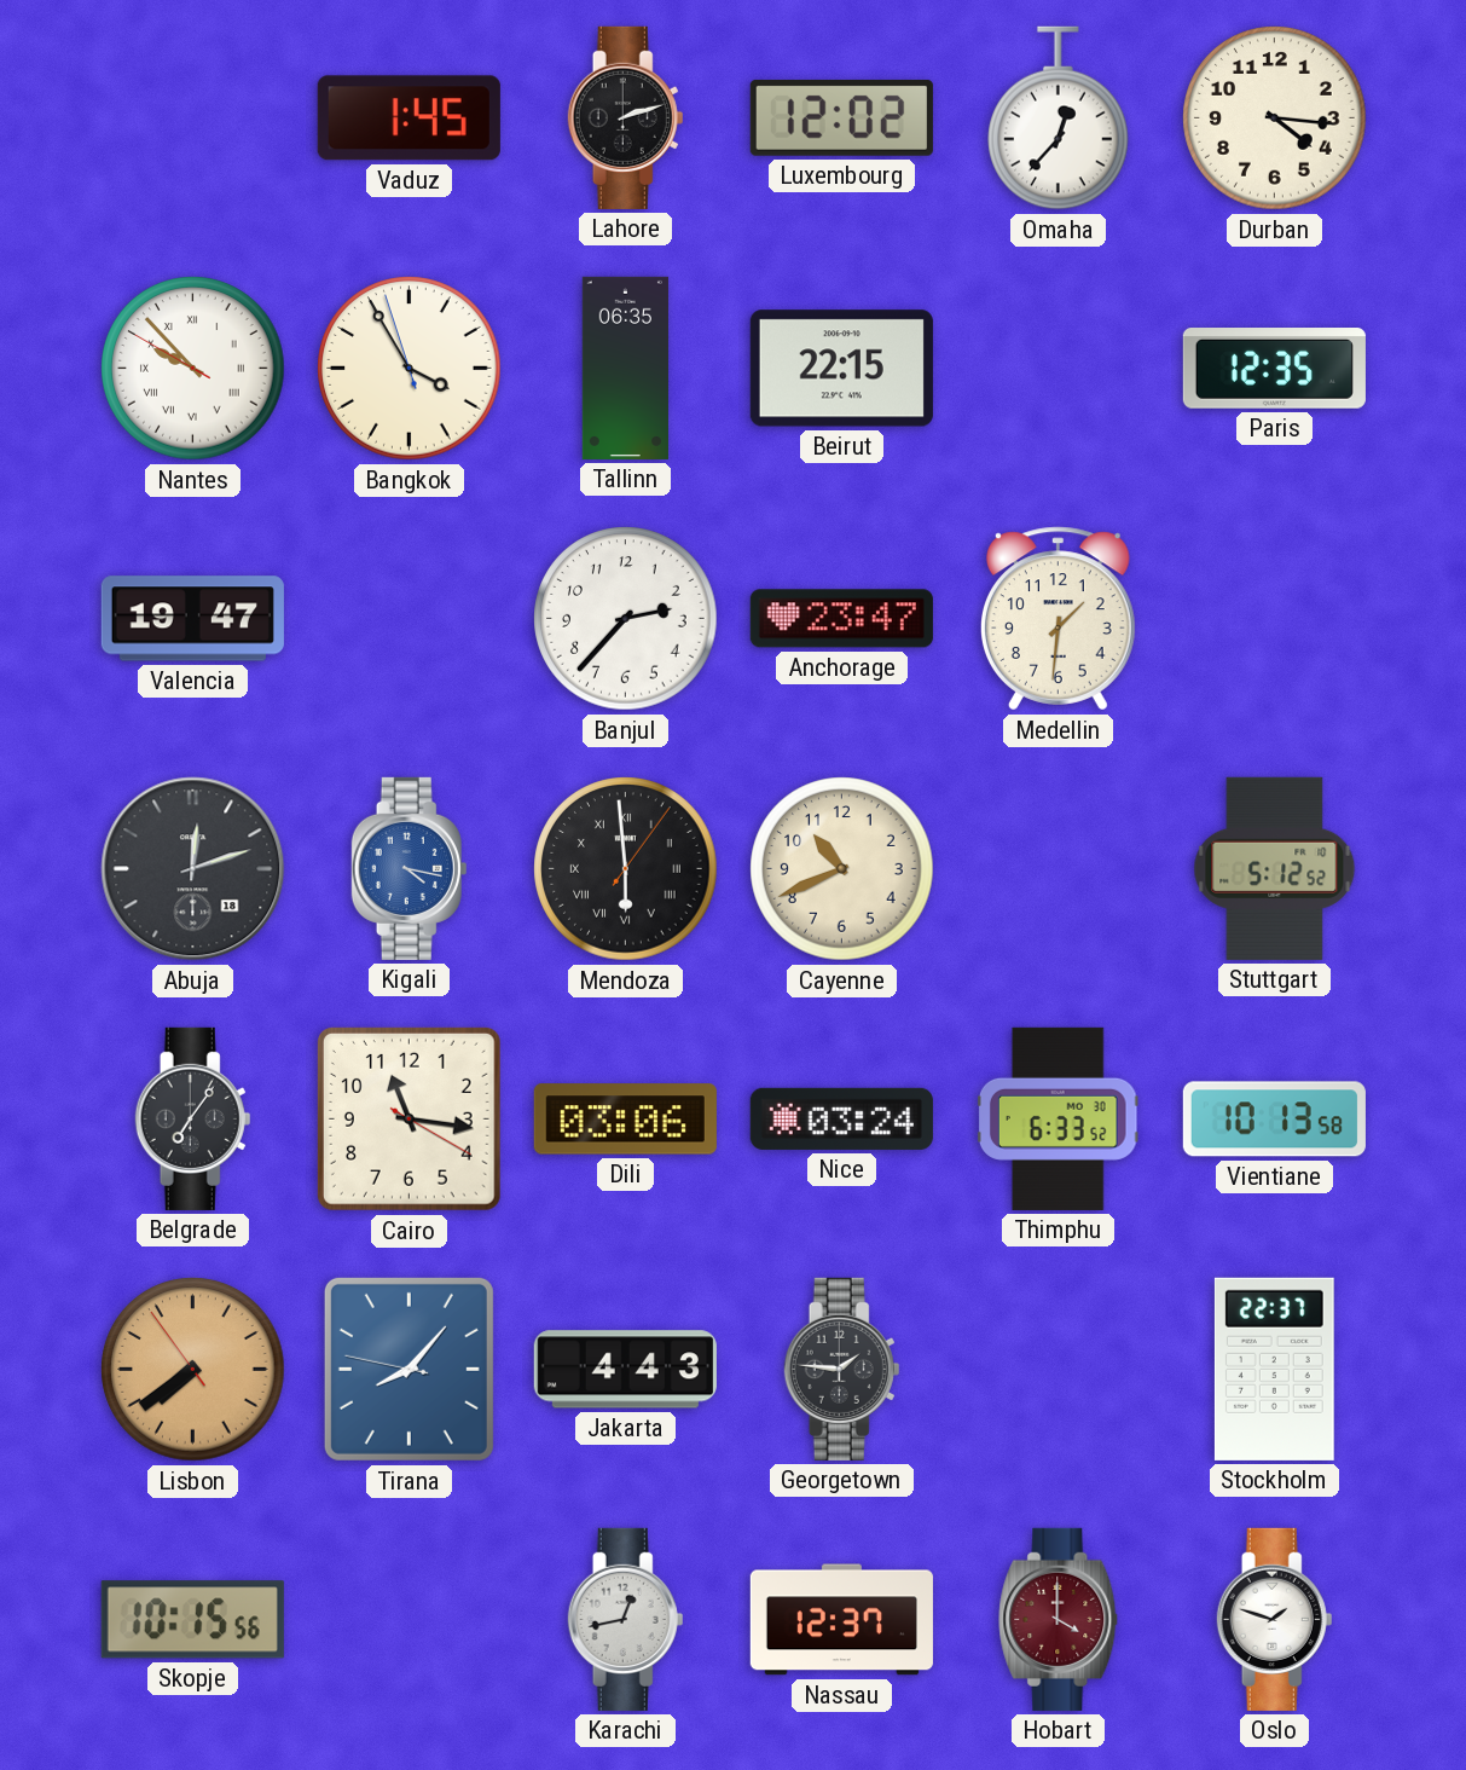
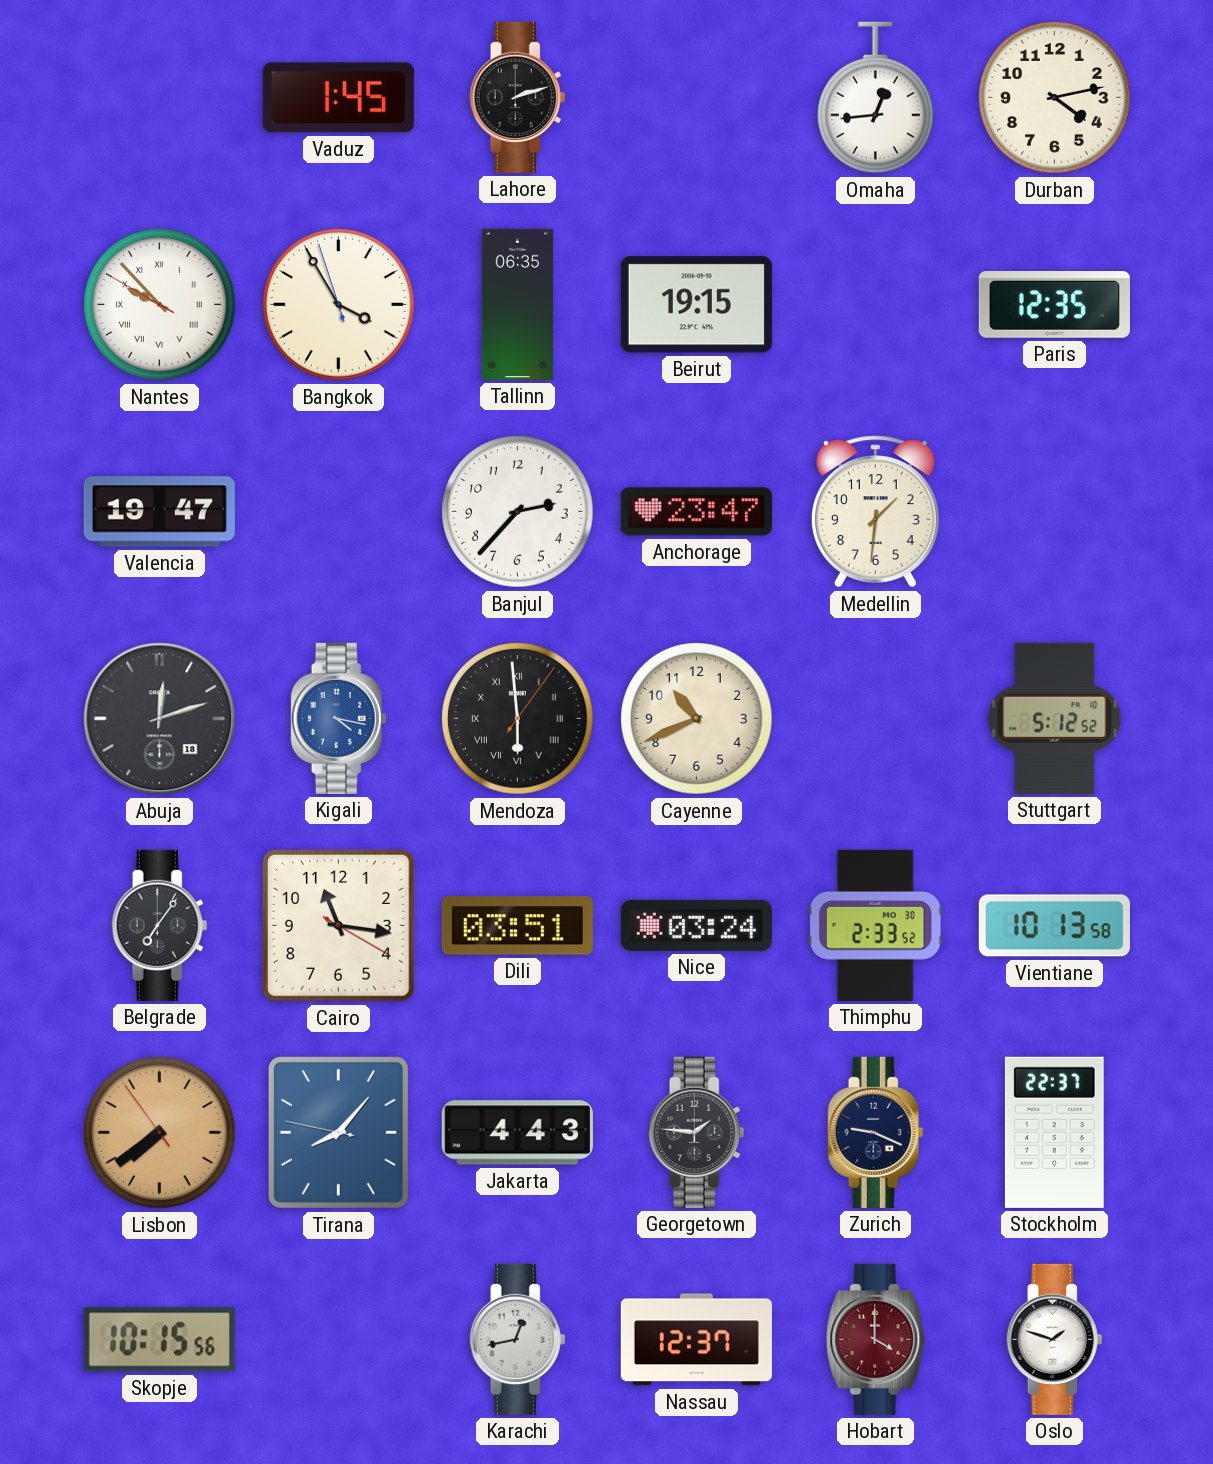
Luxembourg: 12:02 -> none (841, 118)
Omaha: 12:37 -> 12:44 (876, 98)
Durban: 4:16 -> 4:13 (1055, 98)
Beirut: 22:15 -> 19:15 (696, 305)
Dili: 03:06 -> 03:51 (517, 926)
Thimphu: 6:33 -> 2:33 (875, 925)
Zurich: none -> 9:19 (876, 1132)
